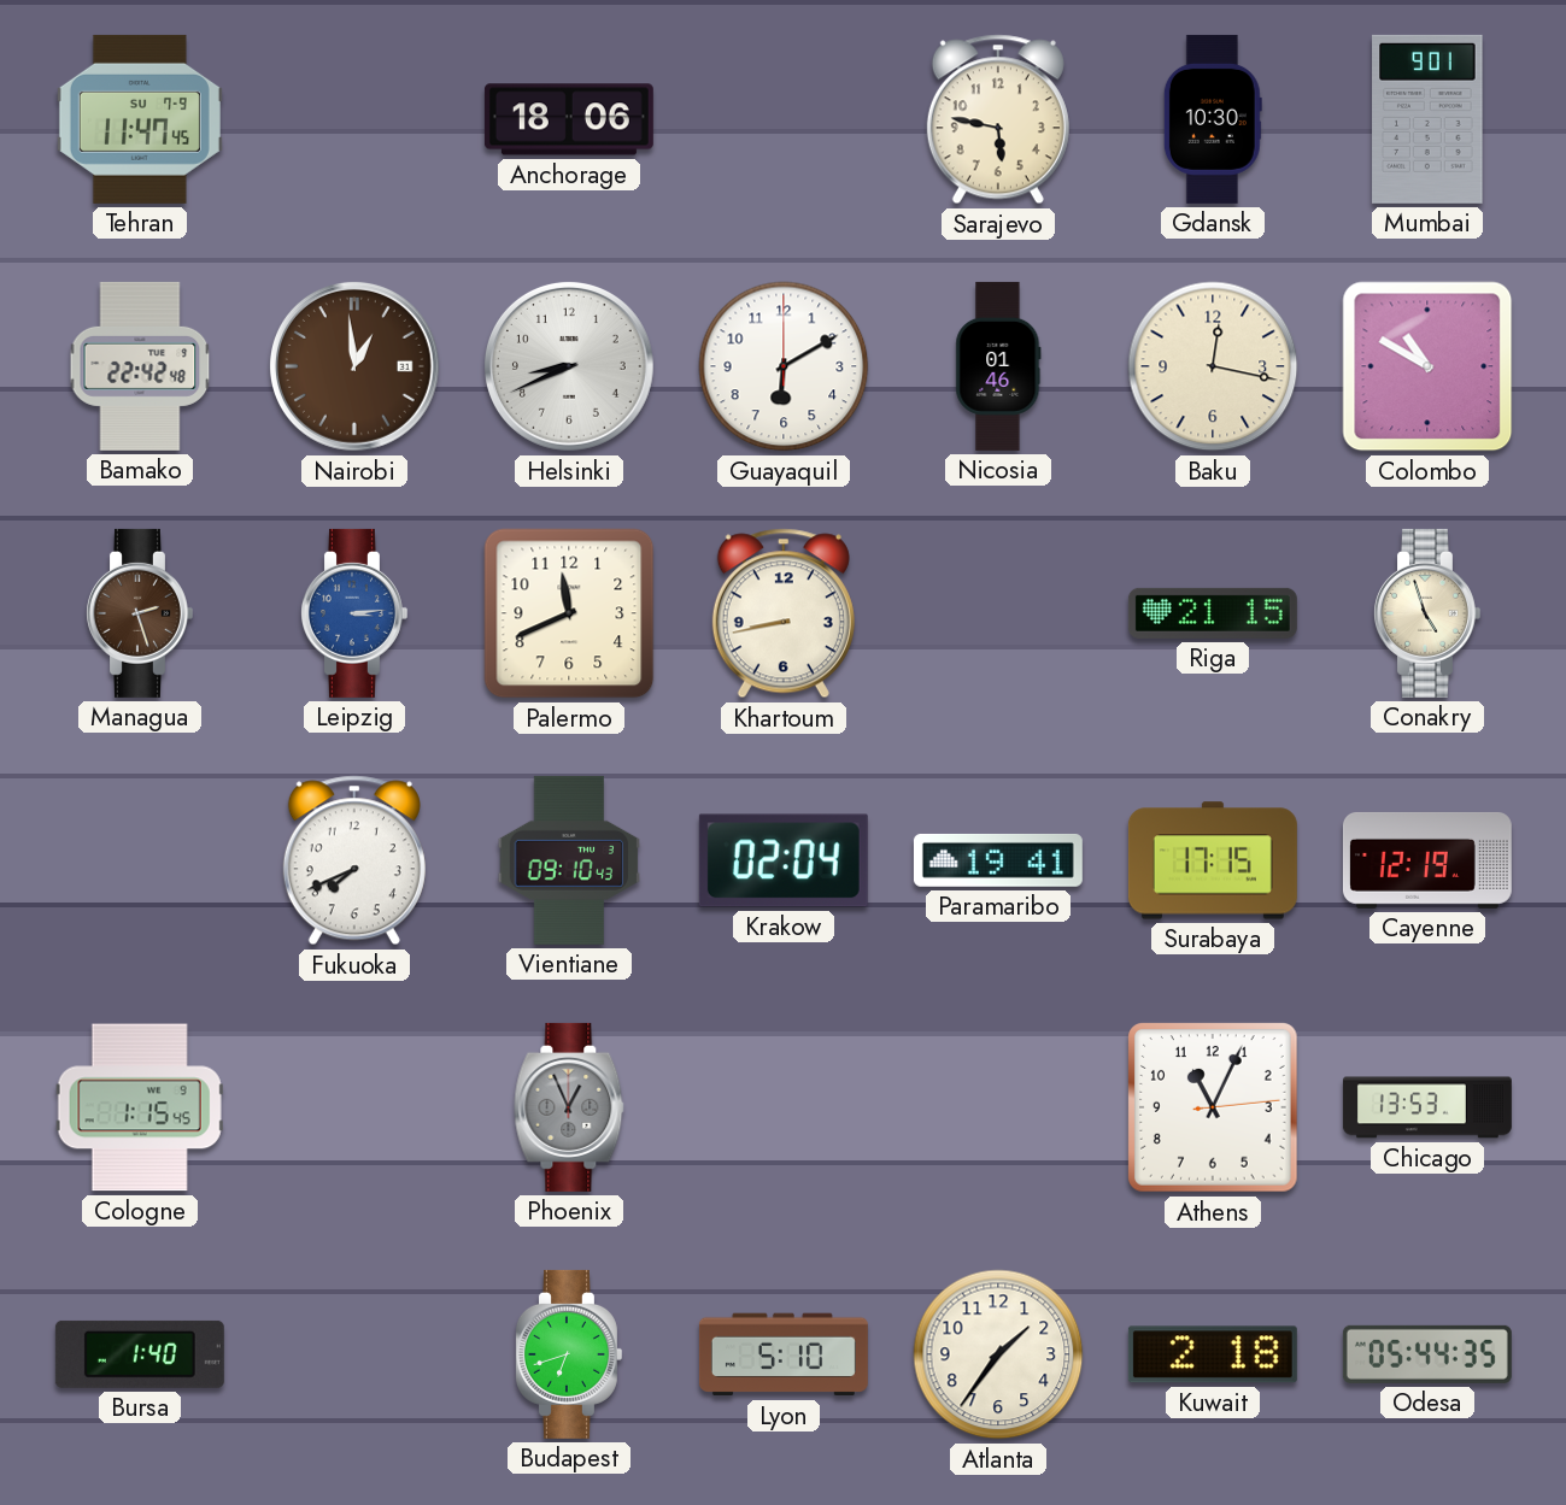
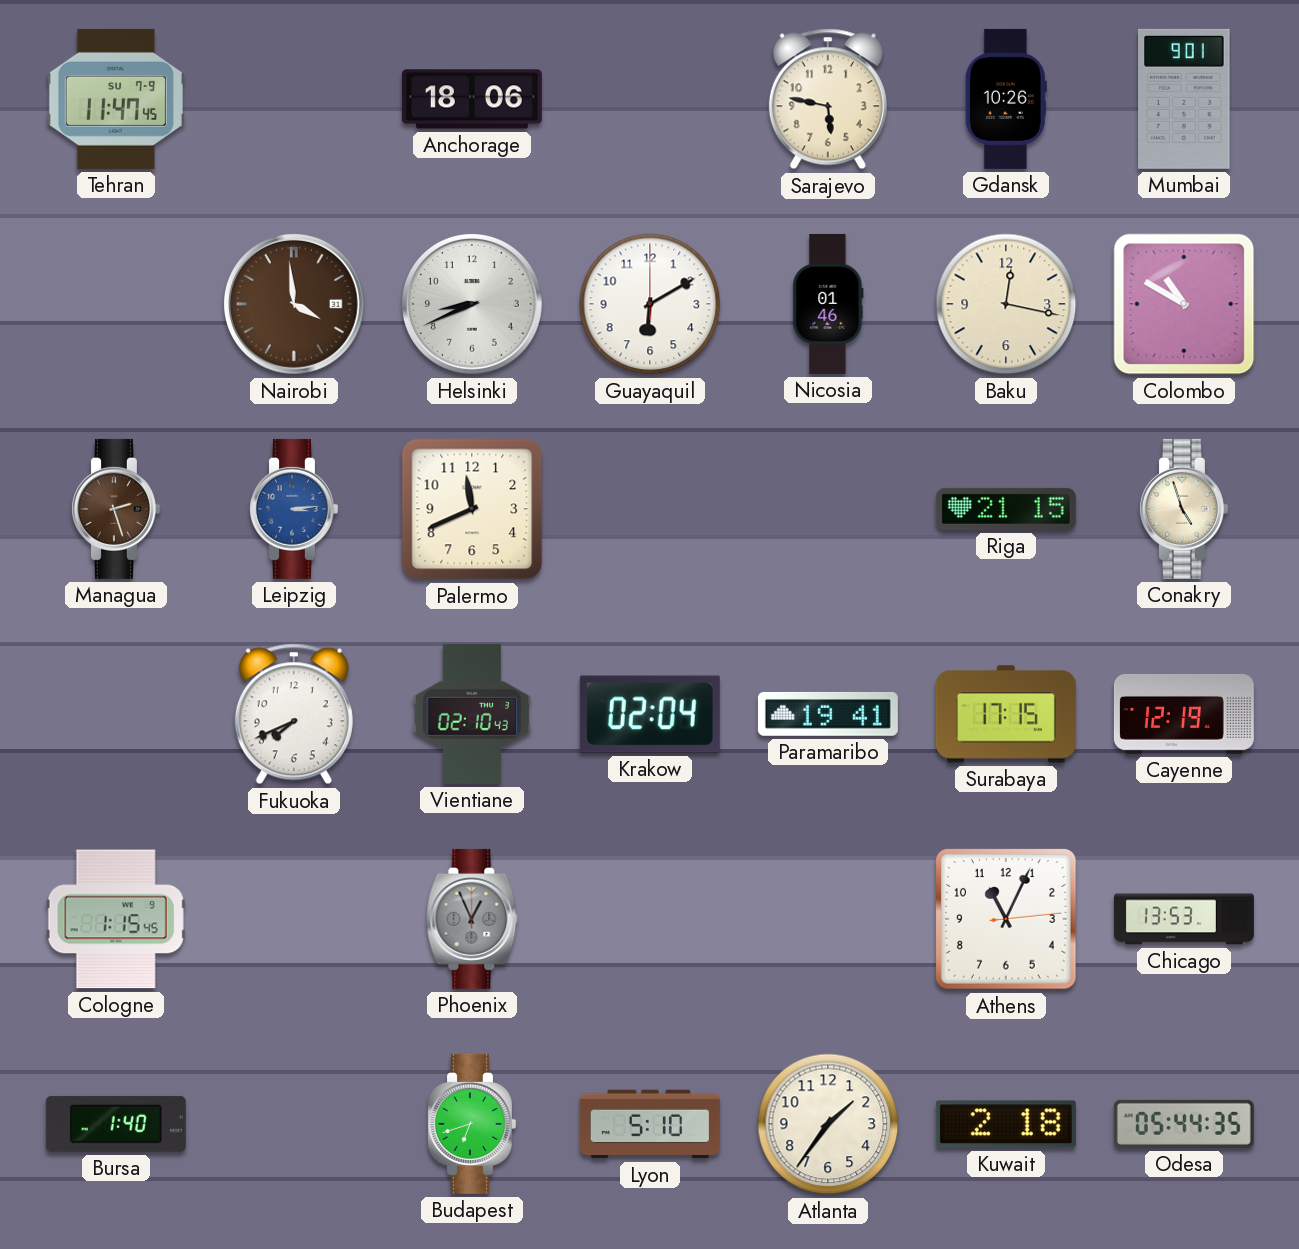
Gdansk: 10:30 -> 10:26 (1006, 99)
Bamako: 22:42 -> none (140, 366)
Nairobi: 12:59 -> 3:59 (294, 304)
Khartoum: 8:43 -> none (784, 613)
Vientiane: 09:10 -> 02:10 (472, 714)
